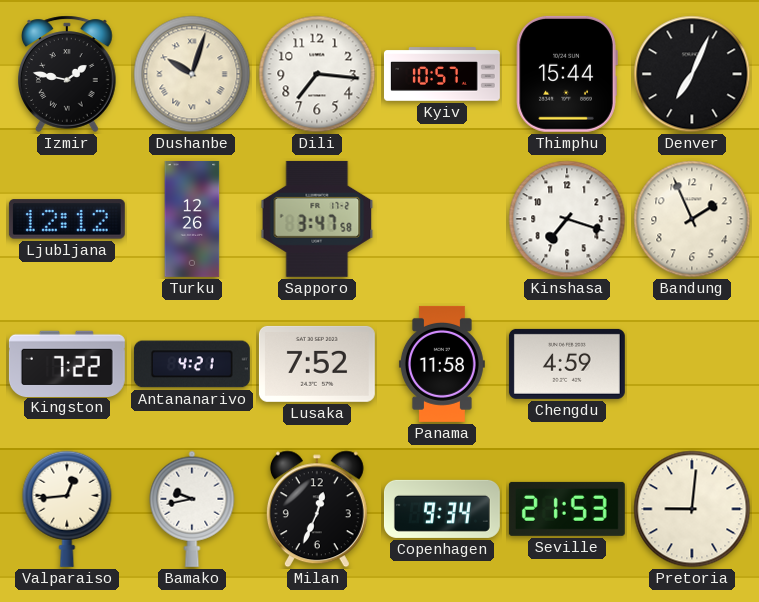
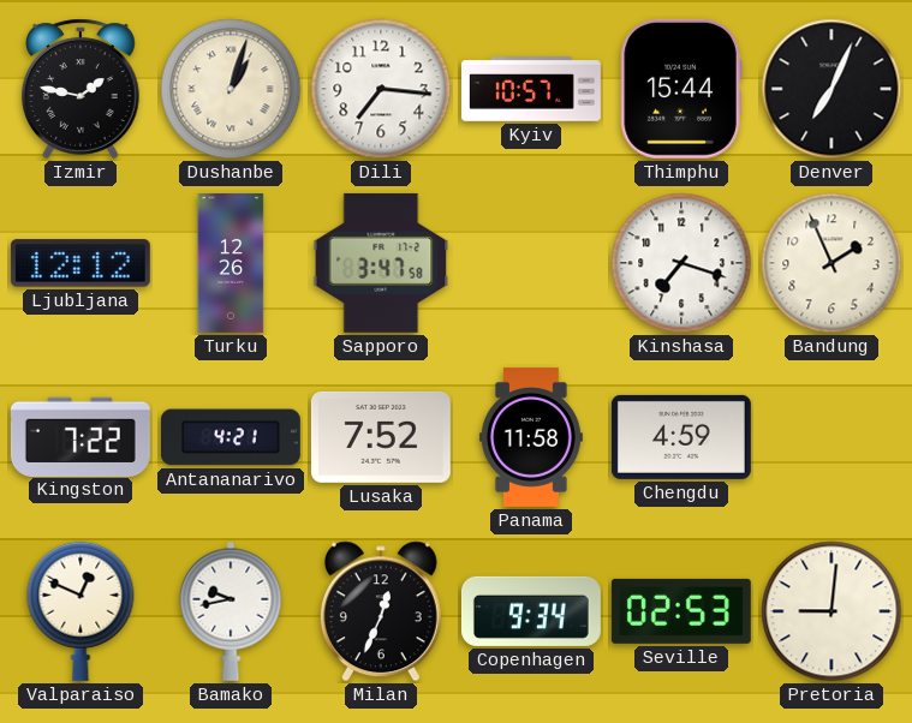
Dushanbe: 10:03 -> 1:03 (231, 89)
Valparaiso: 12:44 -> 12:49 (81, 611)
Seville: 21:53 -> 02:53 (681, 611)
